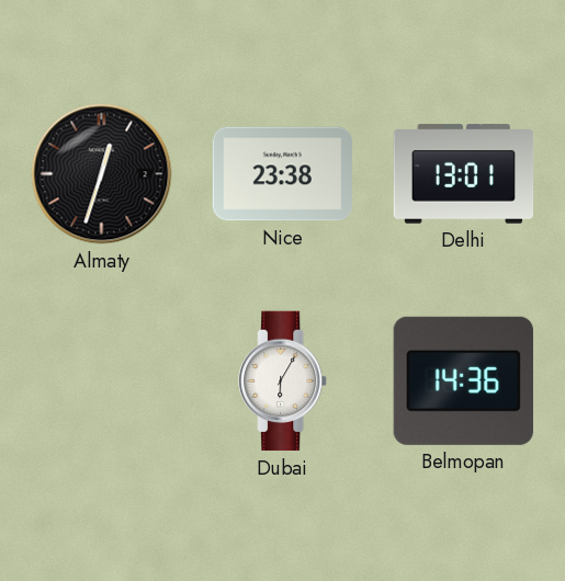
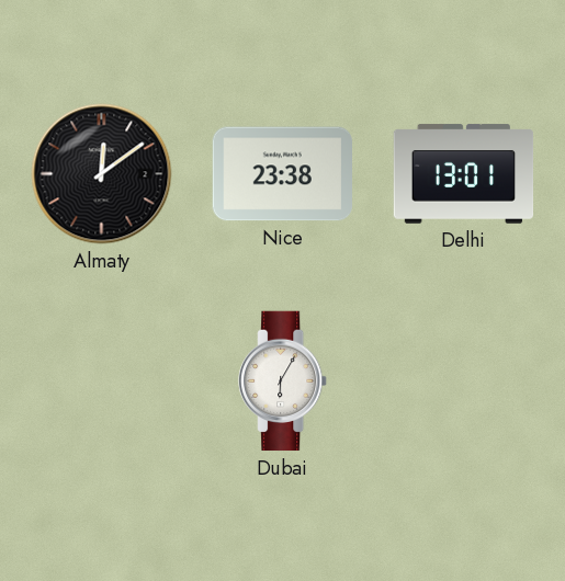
Almaty: 12:33 -> 12:09 (102, 174)
Belmopan: 14:36 -> none (463, 380)
